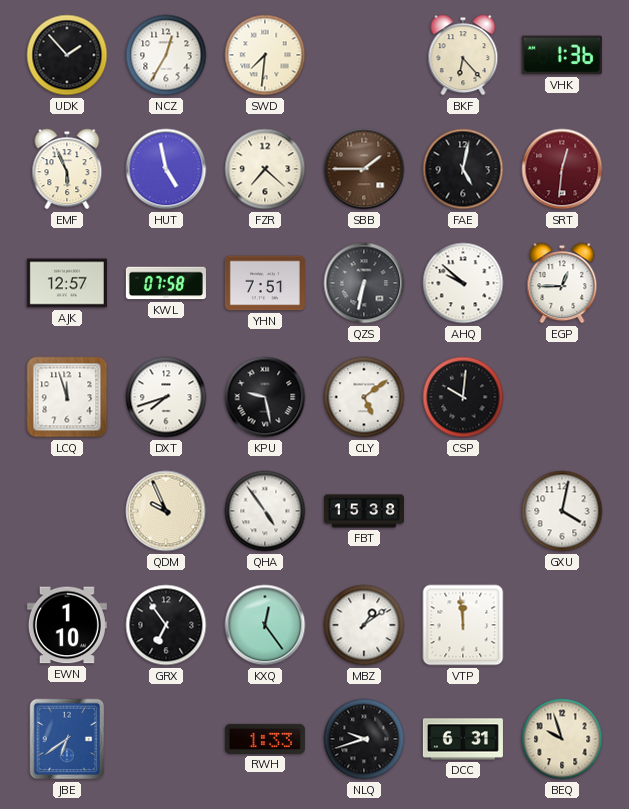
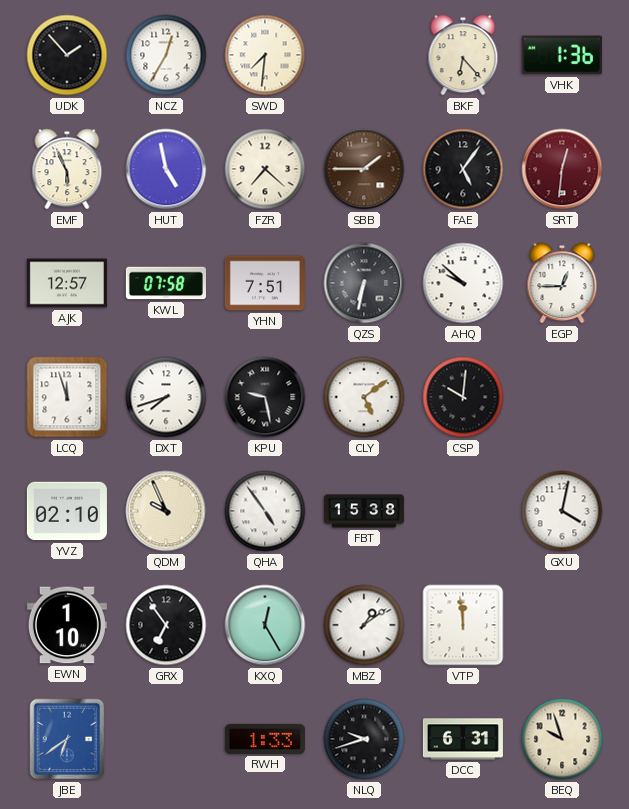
FAE: 5:02 -> 5:06 (463, 169)
YVZ: none -> 02:10 (67, 511)
KXQ: 12:24 -> 12:25 (265, 625)
